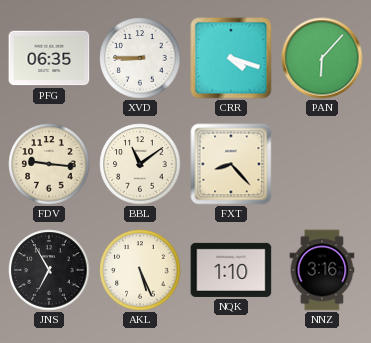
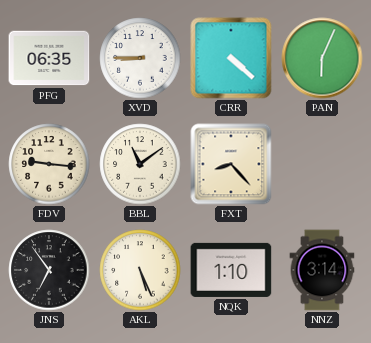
CRR: 4:18 -> 4:22 (231, 58)
PAN: 6:07 -> 6:04 (322, 58)
JNS: 6:55 -> 6:54 (49, 270)
NNZ: 3:16 -> 3:14 (322, 270)
